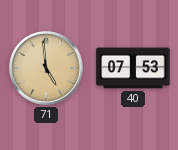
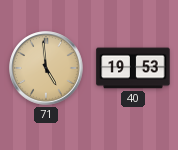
40: 07:53 -> 19:53 (133, 68)
